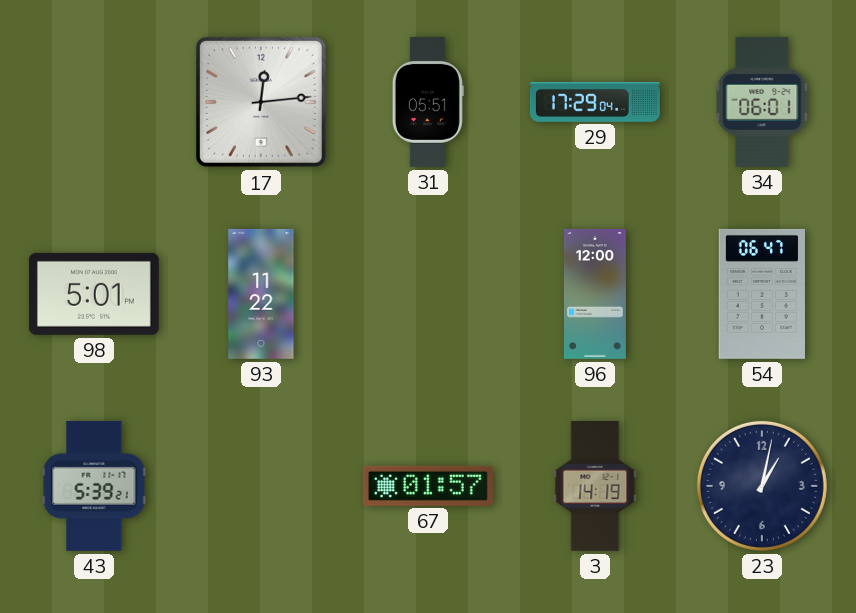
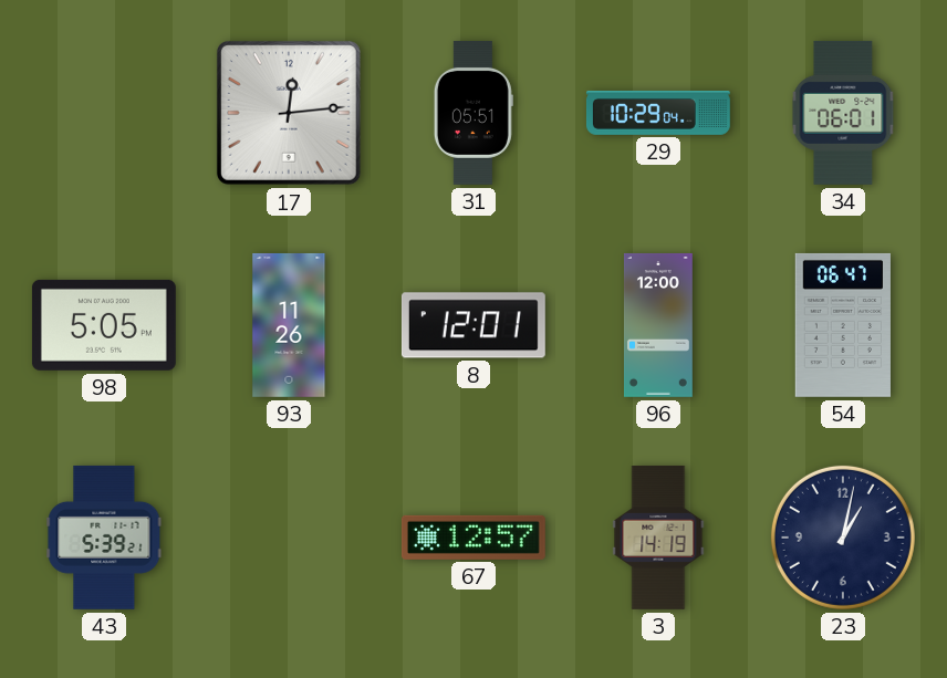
29: 17:29 -> 10:29 (658, 113)
98: 5:01 -> 5:05 (104, 325)
93: 11:22 -> 11:26 (289, 325)
8: none -> 12:01 (473, 325)
67: 01:57 -> 12:57 (473, 538)
